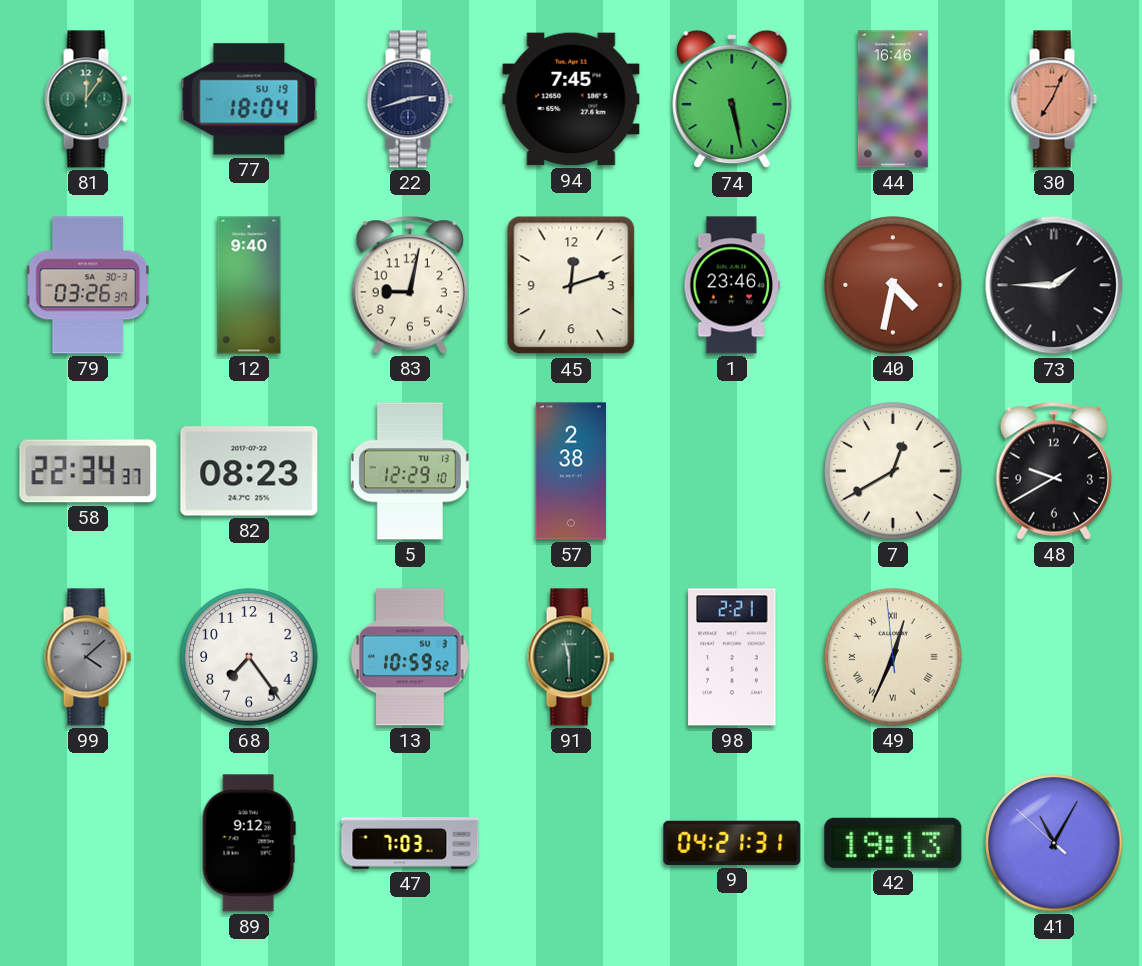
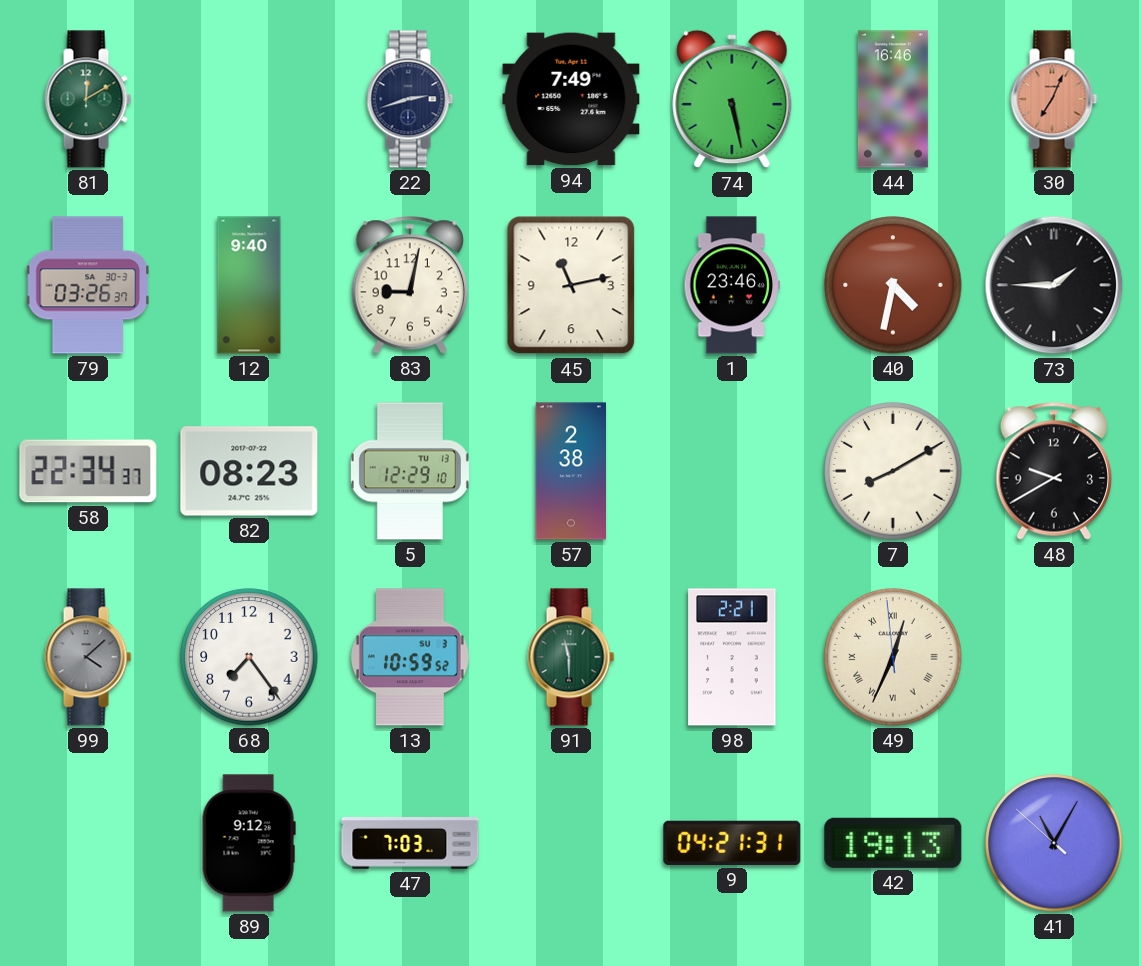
81: 12:06 -> 12:10 (88, 99)
77: 18:04 -> none (249, 99)
94: 7:45 -> 7:49 (571, 99)
45: 12:12 -> 11:13 (571, 285)
7: 12:40 -> 8:10 (893, 471)
